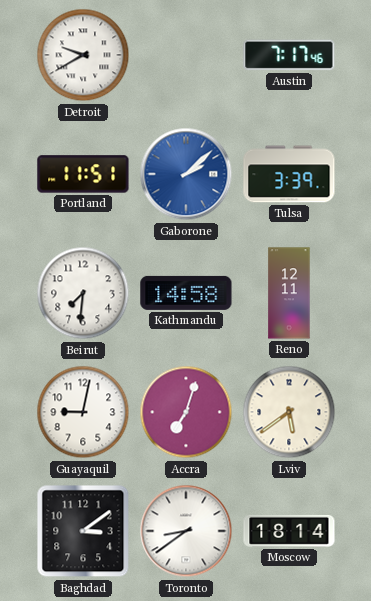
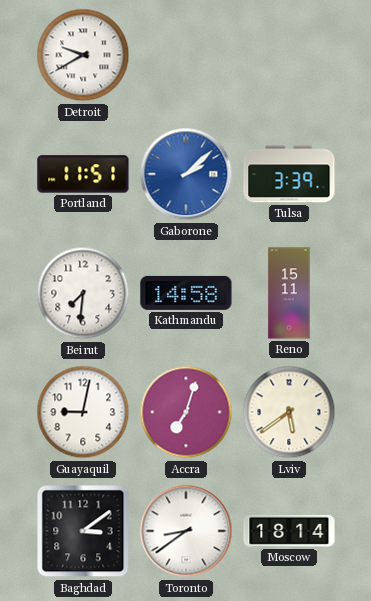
Austin: 7:17 -> none (289, 55)
Reno: 12:11 -> 15:11 (289, 293)
